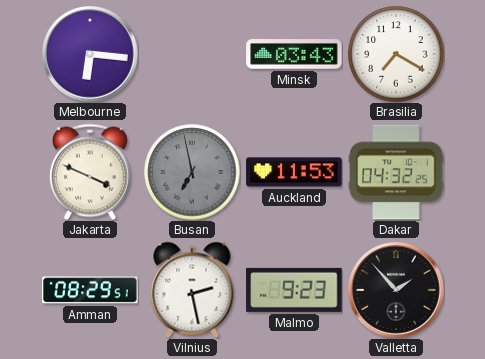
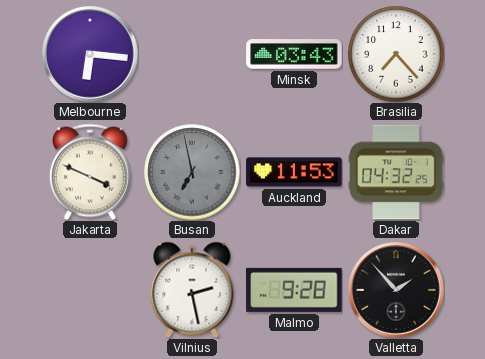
Brasilia: 7:20 -> 7:23 (396, 54)
Amman: 08:29 -> none (90, 290)
Malmo: 9:23 -> 9:28 (294, 290)
